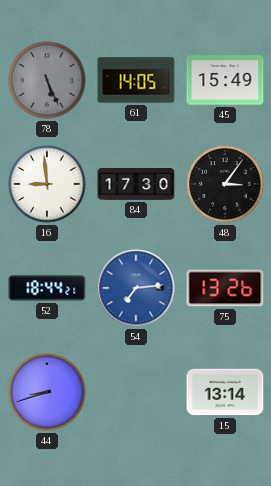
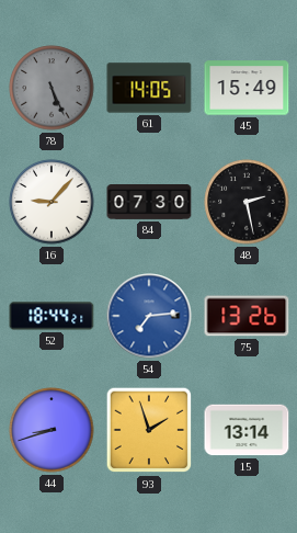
16: 8:59 -> 9:07 (52, 202)
84: 17:30 -> 07:30 (149, 203)
48: 3:06 -> 2:28 (247, 202)
93: none -> 1:57 (149, 430)
